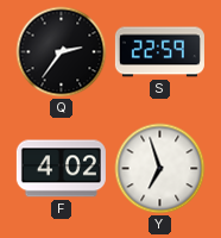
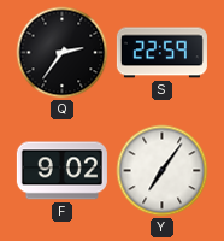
F: 4:02 -> 9:02 (61, 171)
Y: 6:57 -> 7:06 (163, 171)
